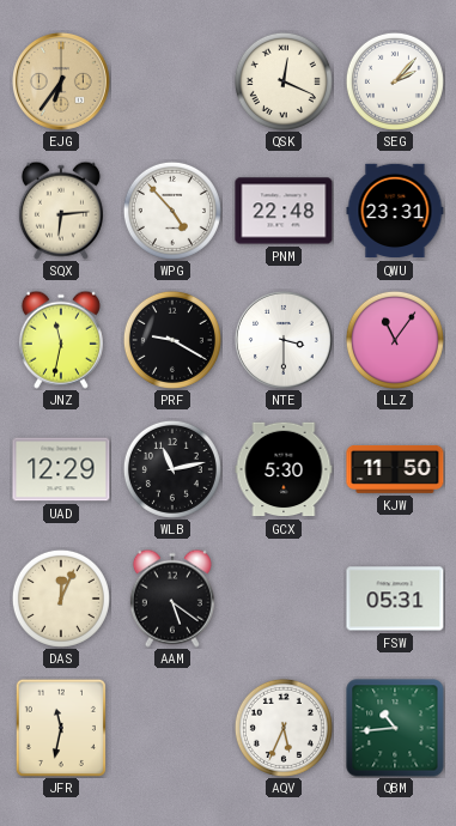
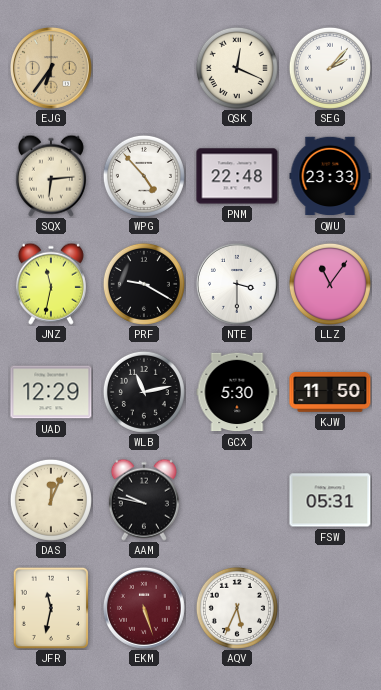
QWU: 23:31 -> 23:33 (330, 176)
AAM: 5:21 -> 9:47 (144, 500)
EKM: none -> 5:27 (145, 609)
QBM: 10:44 -> none (395, 728)
